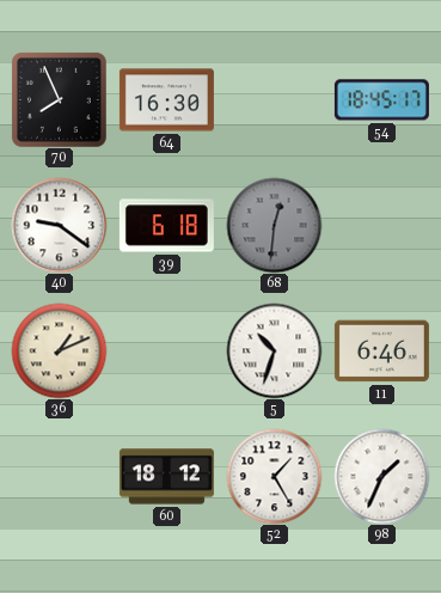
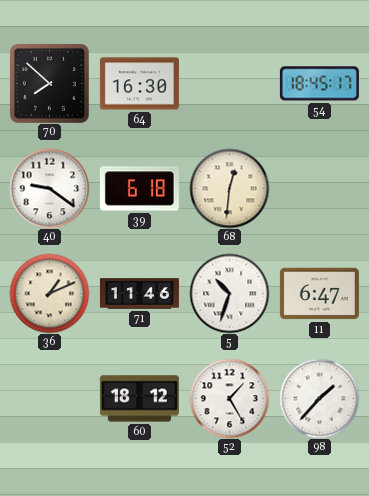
70: 7:56 -> 7:52 (49, 83)
68 dial: grey -> cream (229, 188)
71: none -> 11:46 (139, 294)
11: 6:46 -> 6:47 (319, 294)
98: 1:34 -> 1:37 (319, 398)
